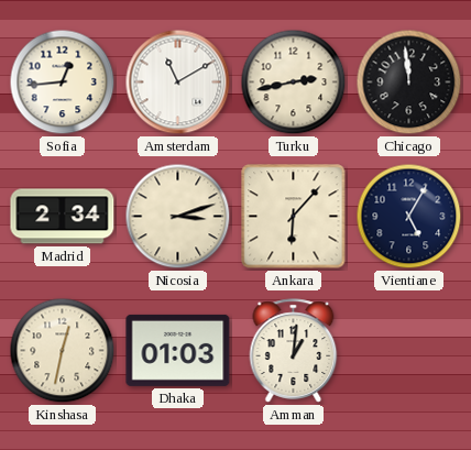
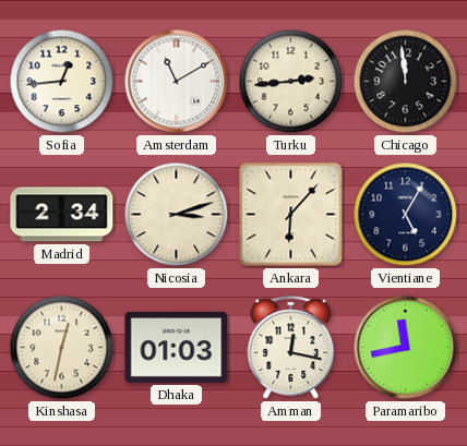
Turku: 2:43 -> 2:44 (291, 82)
Amman: 1:01 -> 12:17 (291, 348)
Paramaribo: none -> 11:43 (406, 348)
